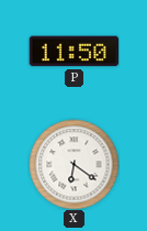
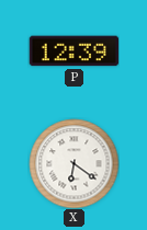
P: 11:50 -> 12:39 (73, 51)
